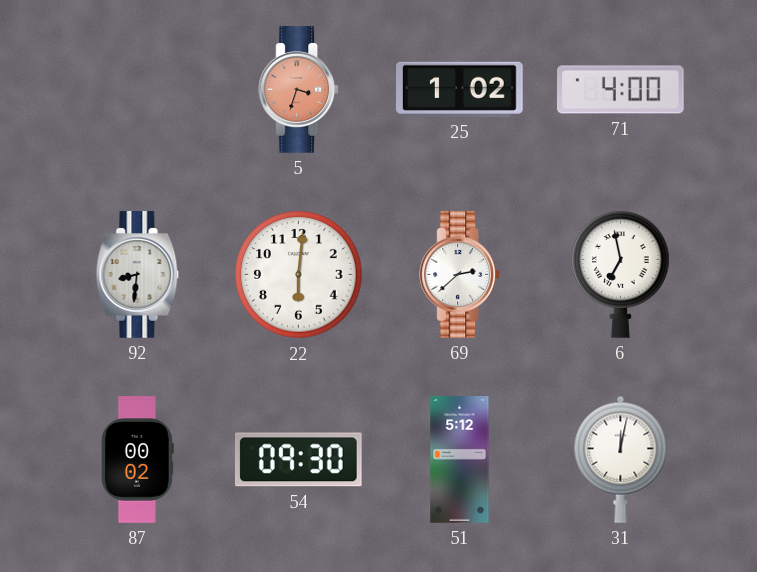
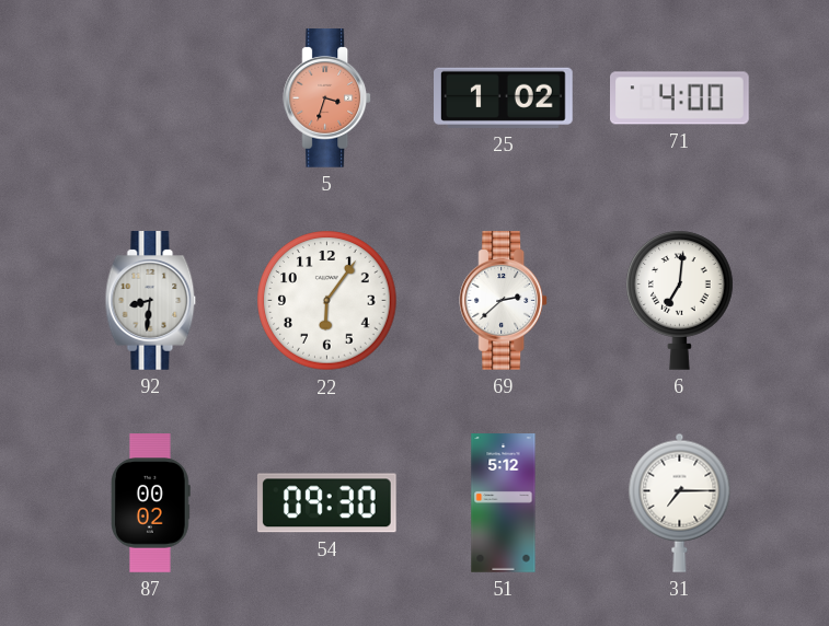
22: 6:01 -> 6:06 (327, 301)
6: 6:58 -> 7:01 (680, 300)
31: 12:02 -> 7:15 (680, 502)
